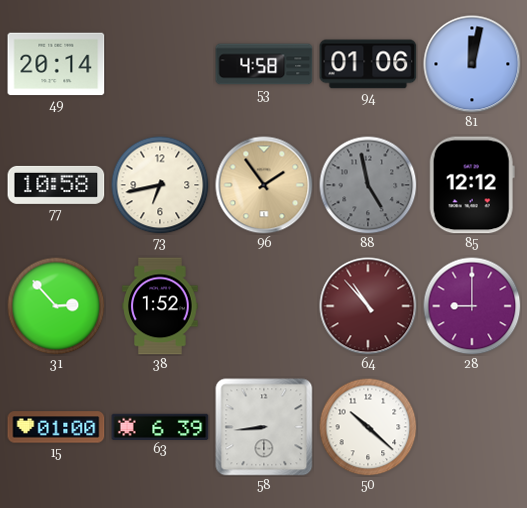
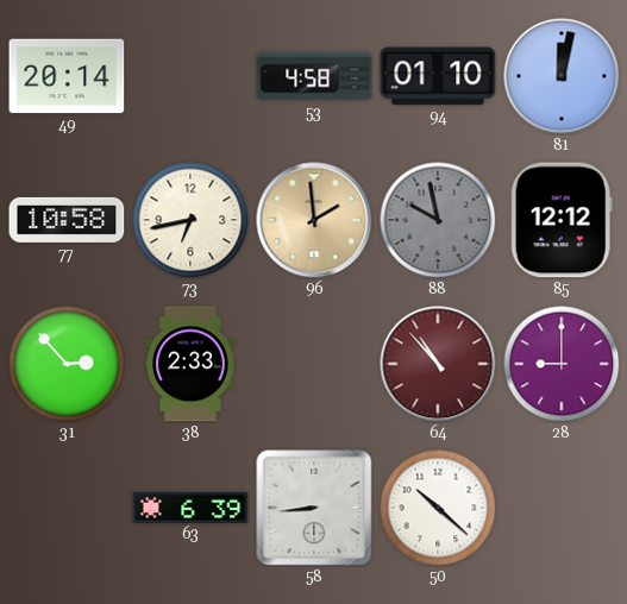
94: 01:06 -> 01:10 (438, 76)
96: 1:54 -> 1:59 (314, 220)
88: 4:58 -> 9:58 (438, 220)
38: 1:52 -> 2:33 (190, 364)
15: 01:00 -> none (56, 427)
